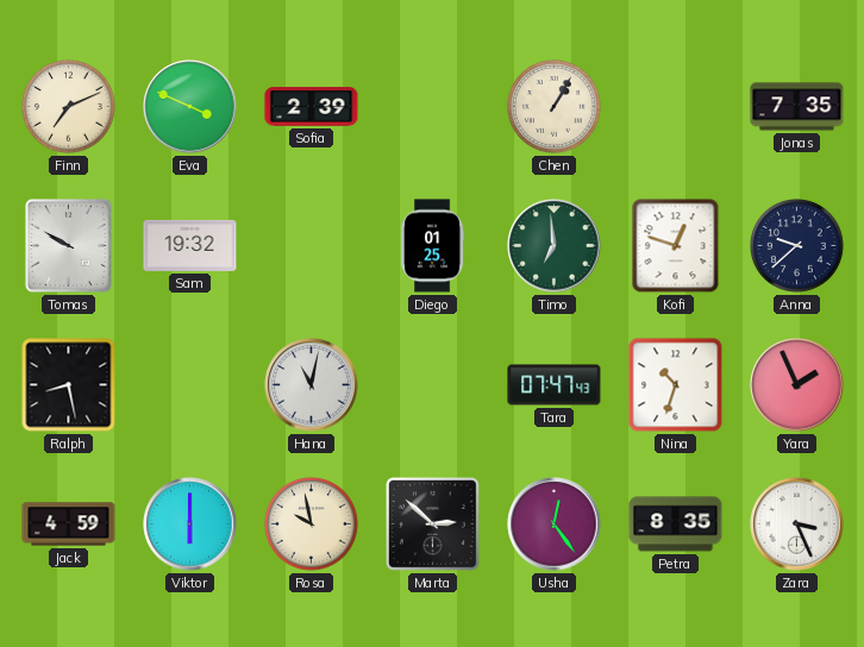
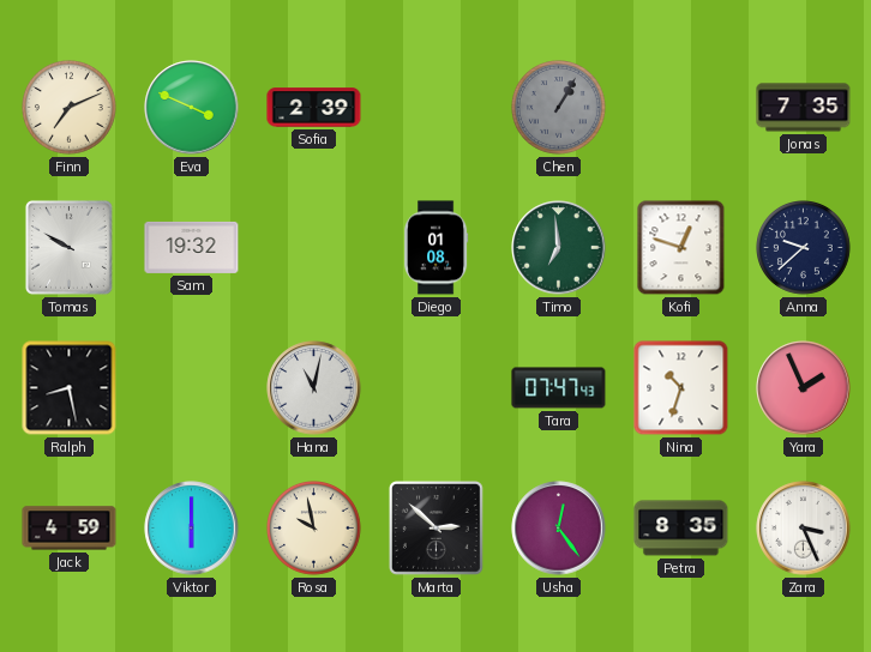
Chen dial: cream -> grey (559, 108)
Diego: 01:25 -> 01:08 (435, 248)
